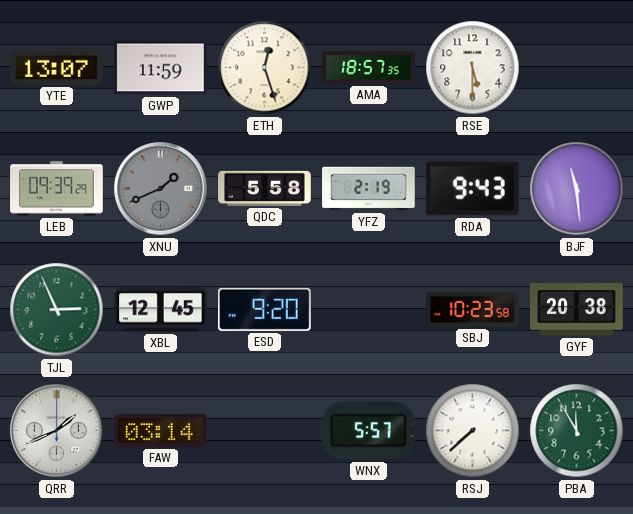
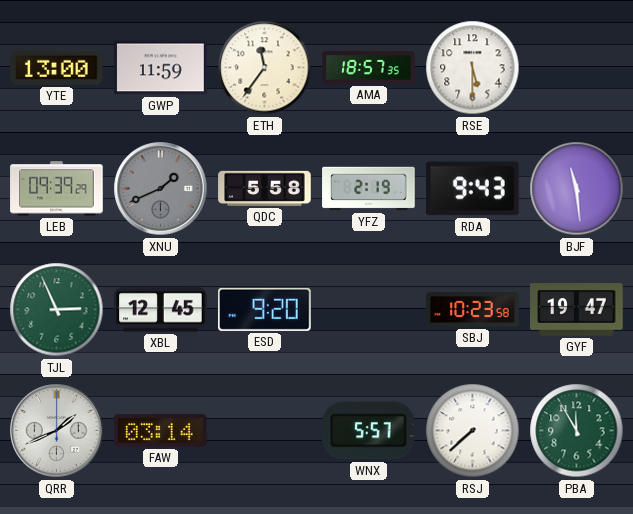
YTE: 13:07 -> 13:00 (57, 67)
ETH: 12:27 -> 11:36 (265, 68)
GYF: 20:38 -> 19:47 (577, 310)
